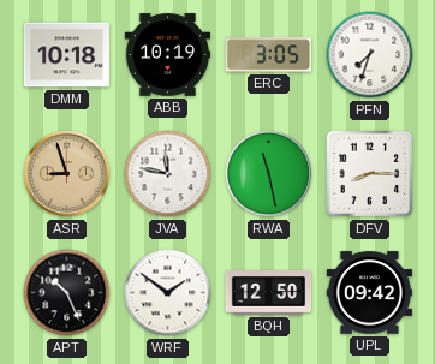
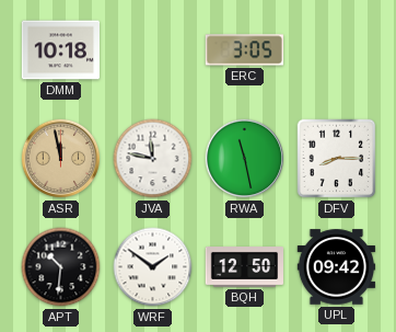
ABB: 10:19 -> none (168, 55)
PFN: 7:33 -> none (370, 55)
ASR: 8:57 -> 11:58 (61, 159)
APT: 10:26 -> 10:31 (61, 267)
